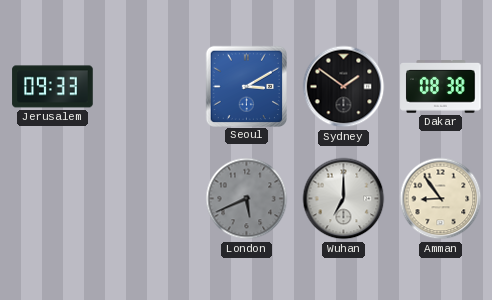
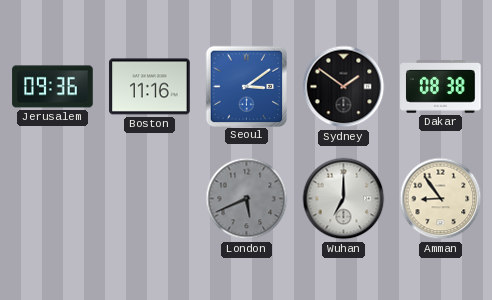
Jerusalem: 09:33 -> 09:36 (53, 87)
Boston: none -> 11:16 (150, 87)
Seoul: 3:10 -> 3:09 (246, 86)
